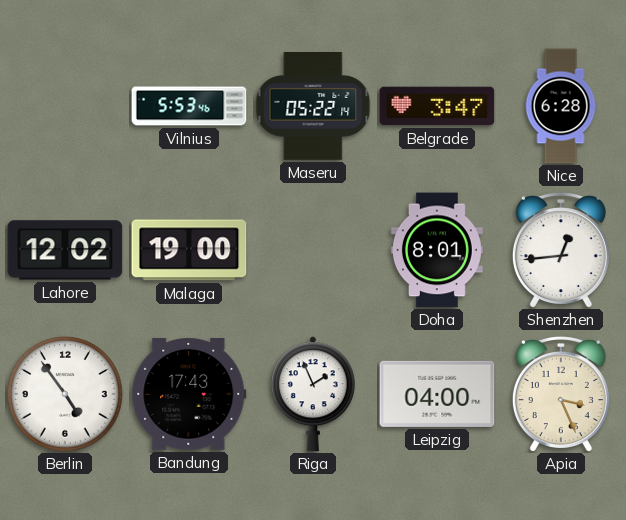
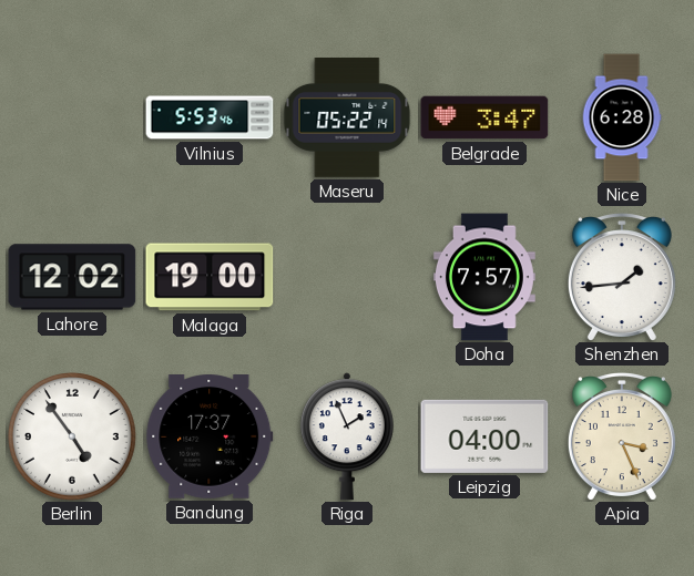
Doha: 8:01 -> 7:57 (484, 277)
Shenzhen: 12:44 -> 1:44 (622, 277)
Bandung: 17:43 -> 17:37 (210, 438)
